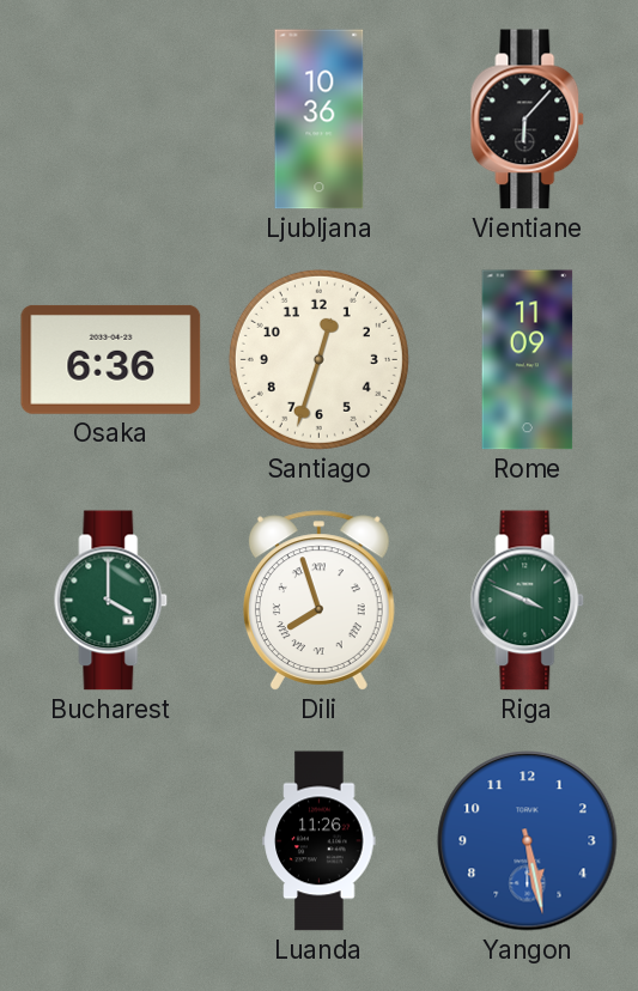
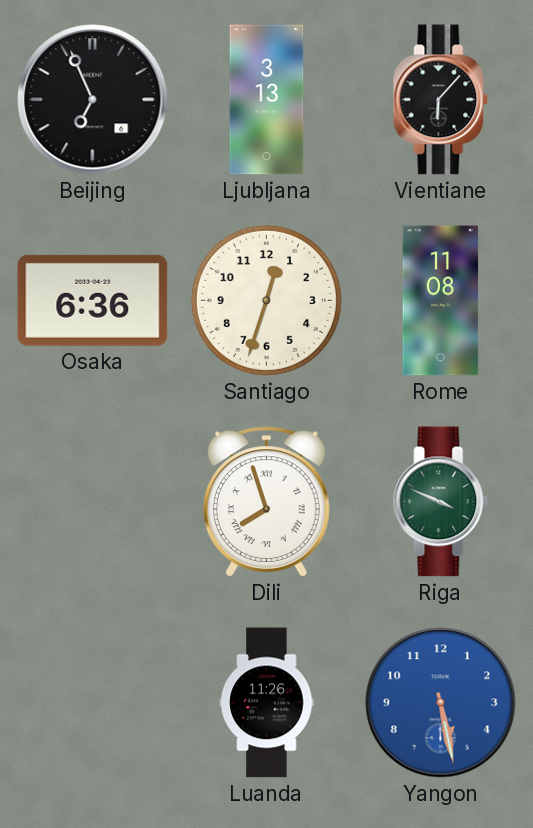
Beijing: none -> 6:56 (93, 100)
Ljubljana: 10:36 -> 3:13 (267, 100)
Rome: 11:09 -> 11:08 (441, 301)
Bucharest: 4:00 -> none (111, 601)
